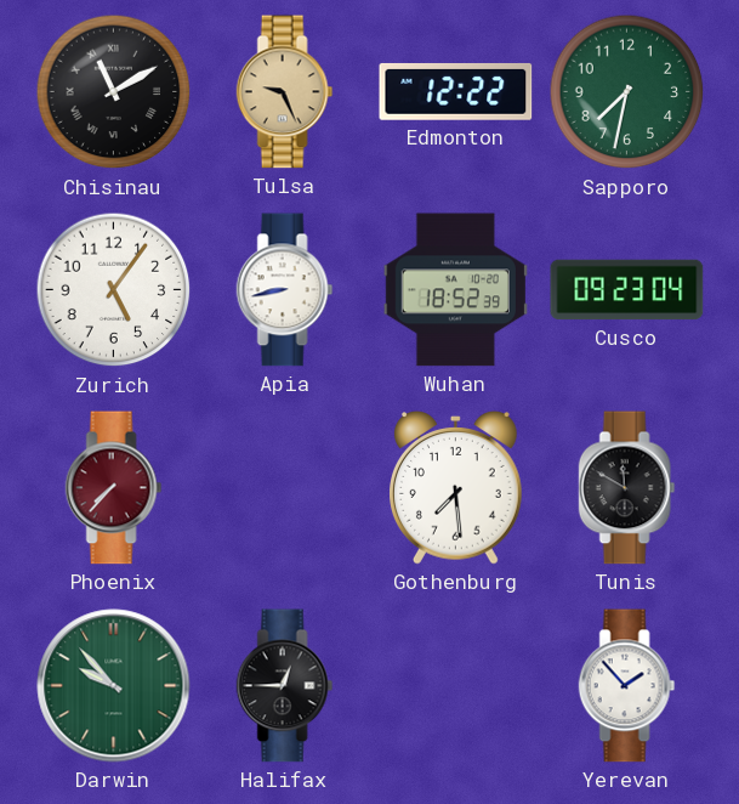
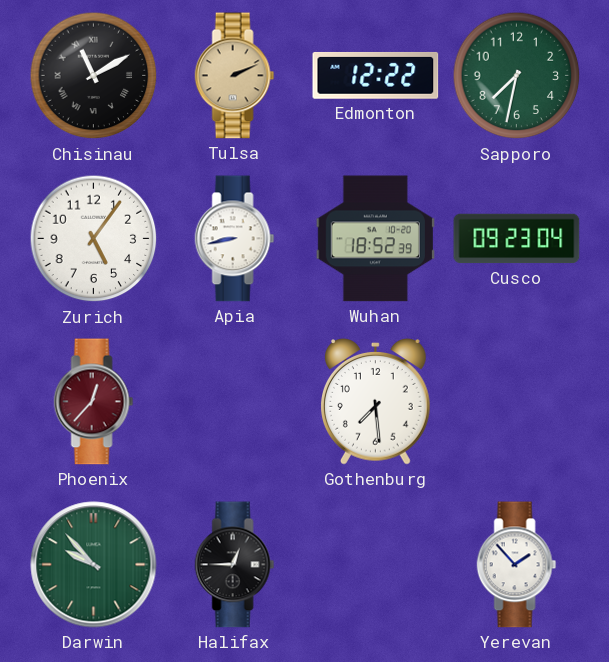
Tulsa: 9:26 -> 2:11 (235, 76)
Phoenix: 7:37 -> 12:37 (94, 402)
Tunis: 11:50 -> none (627, 488)
